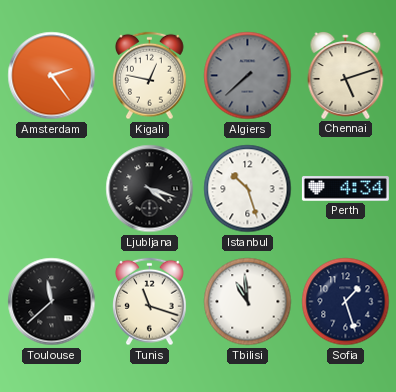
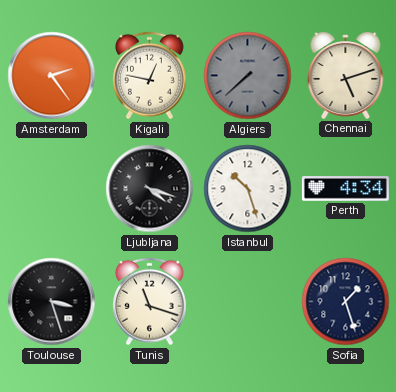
Toulouse: 11:38 -> 3:27 (52, 302)
Tbilisi: 10:59 -> none (248, 302)
